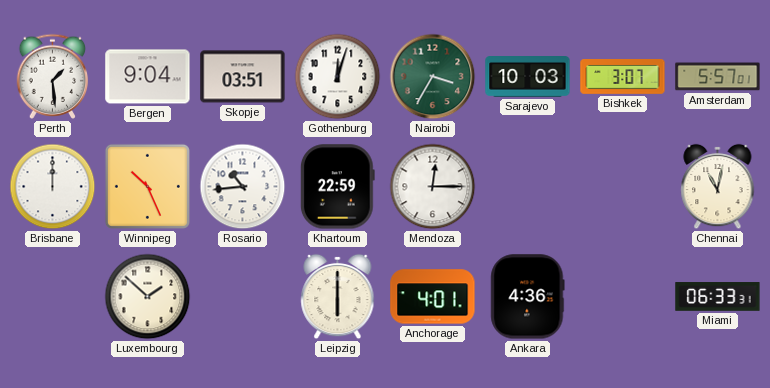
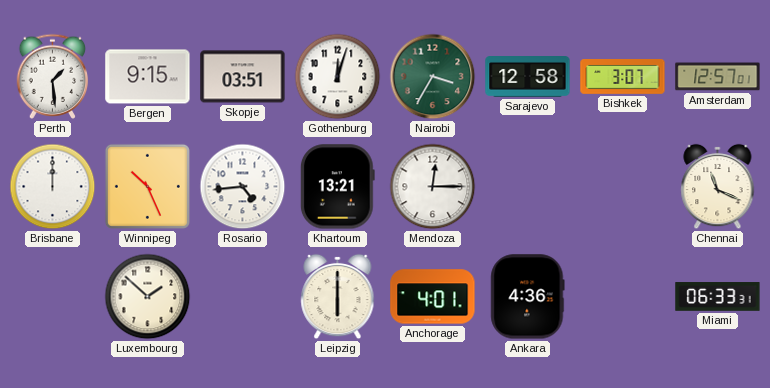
Bergen: 9:04 -> 9:15 (148, 77)
Sarajevo: 10:03 -> 12:58 (528, 77)
Amsterdam: 5:57 -> 12:57 (718, 77)
Rosario: 10:44 -> 4:44 (243, 187)
Khartoum: 22:59 -> 13:21 (337, 187)
Chennai: 11:02 -> 11:19 (718, 187)
